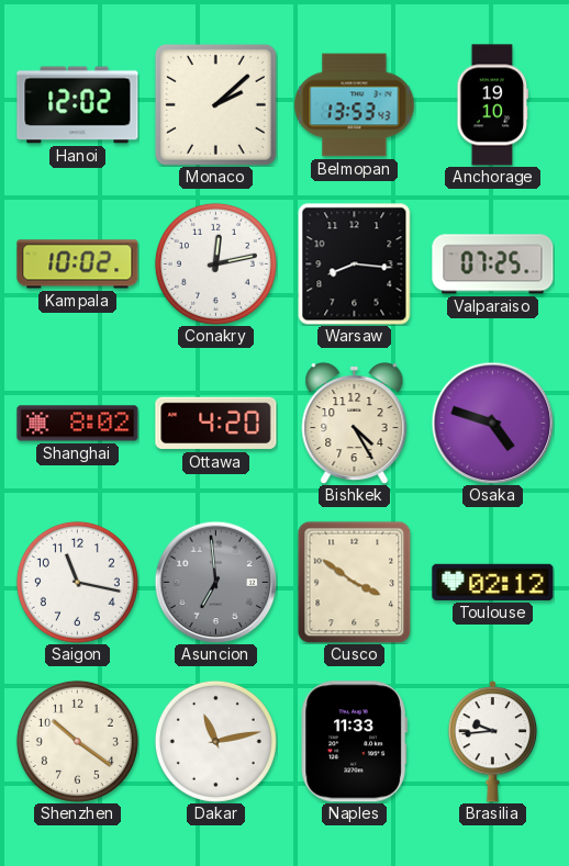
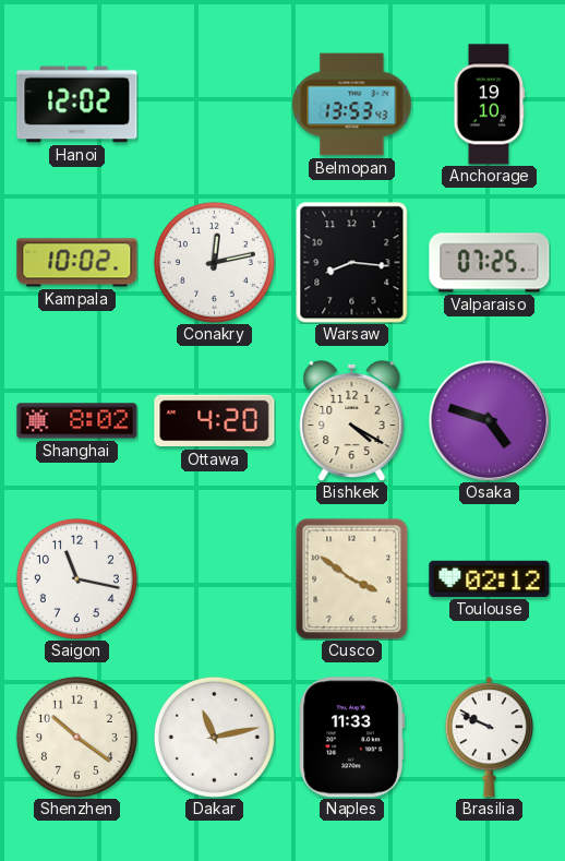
Monaco: 2:08 -> none (215, 104)
Bishkek: 4:25 -> 4:20 (352, 420)
Asuncion: 6:59 -> none (215, 582)
Brasilia: 9:44 -> 9:49 (490, 738)
